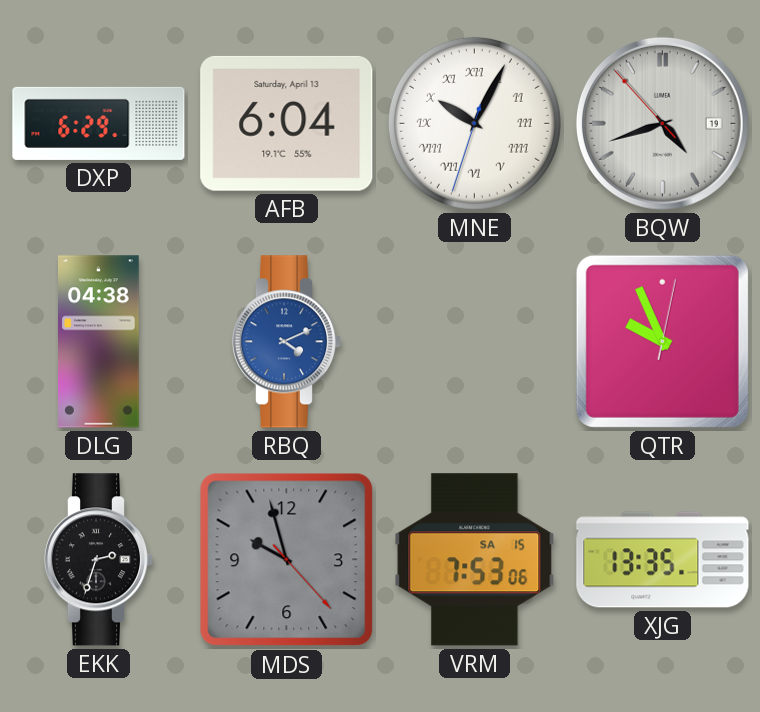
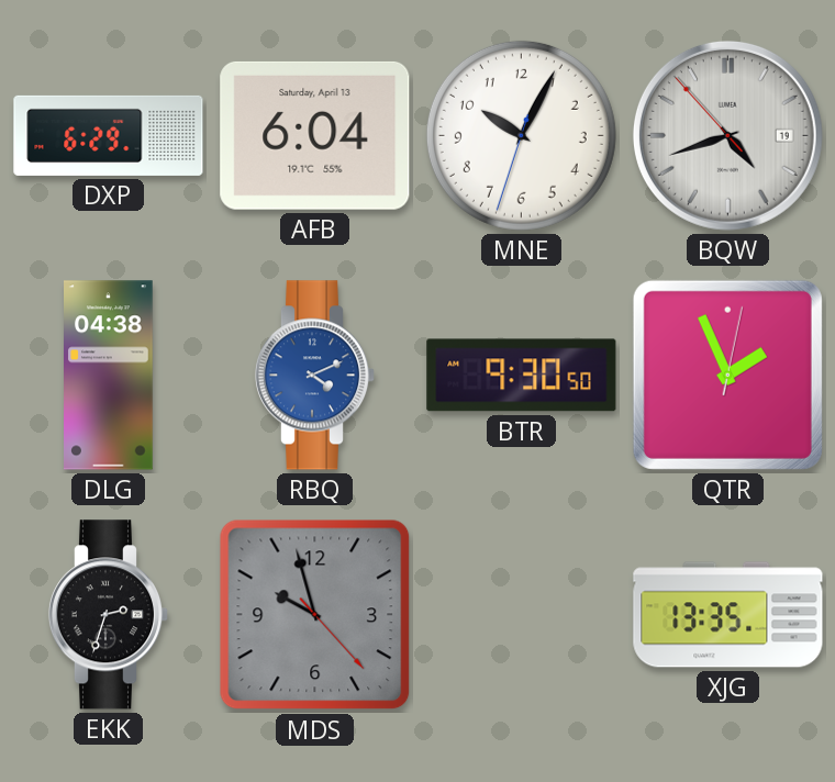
MNE numerals: Roman -> Arabic (521, 135)
BTR: none -> 9:30 (522, 376)
QTR: 9:56 -> 1:56 (727, 375)
VRM: 7:53 -> none (475, 560)
